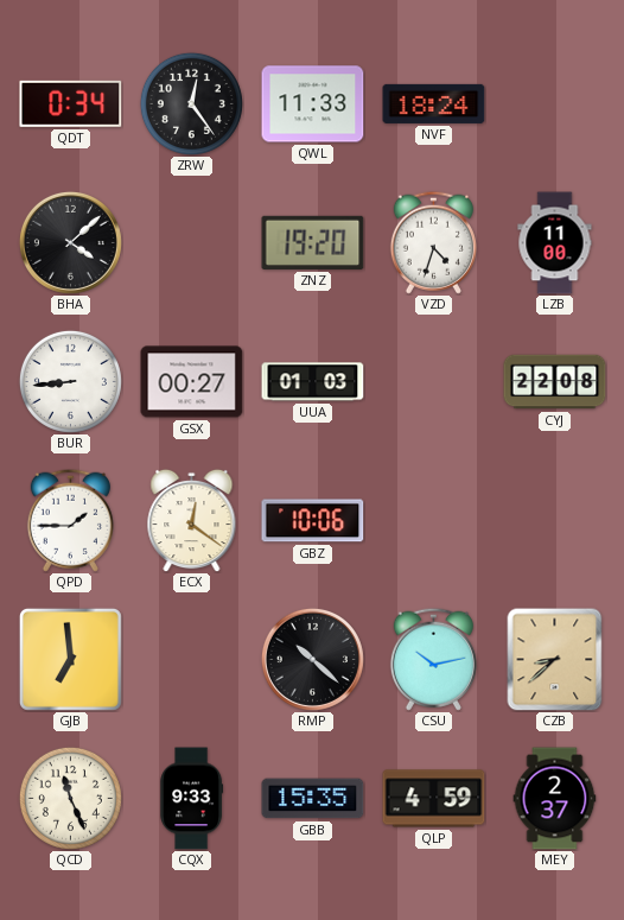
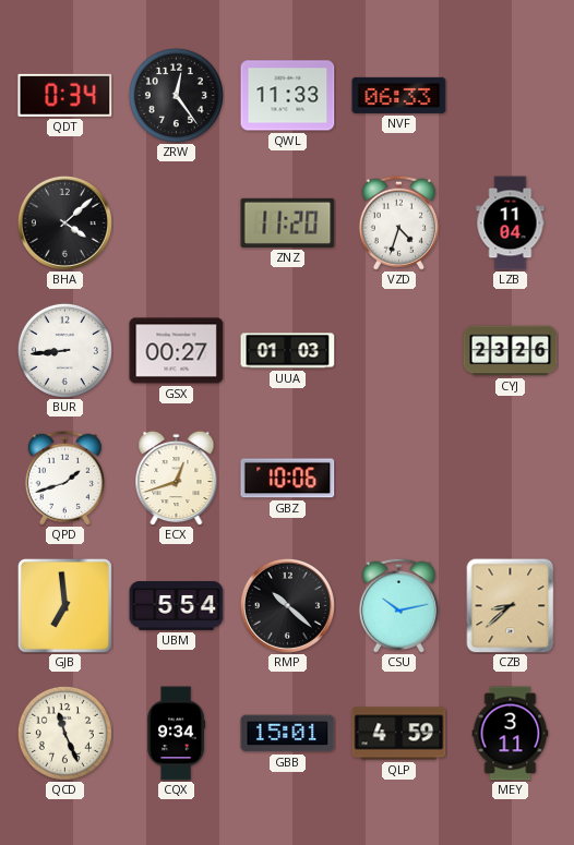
NVF: 18:24 -> 06:33 (399, 95)
ZNZ: 19:20 -> 11:20 (288, 222)
LZB: 11:00 -> 11:04 (511, 224)
CYJ: 22:08 -> 23:26 (511, 351)
QPD: 1:45 -> 1:42 (64, 478)
ECX: 12:21 -> 12:42 (177, 478)
UBM: none -> 5:54 (177, 606)
CQX: 9:33 -> 9:34 (177, 734)
GBB: 15:35 -> 15:01 (288, 734)
MEY: 2:37 -> 3:11 (511, 734)
